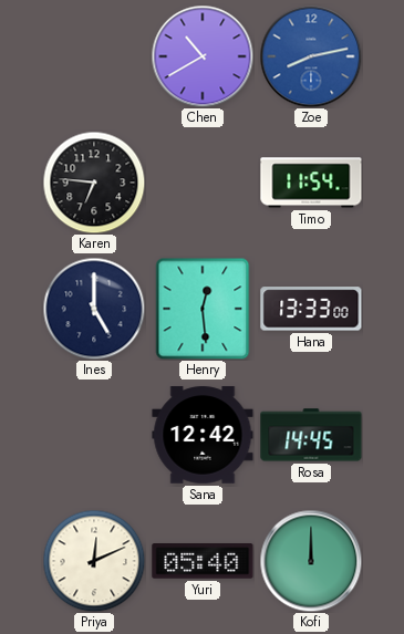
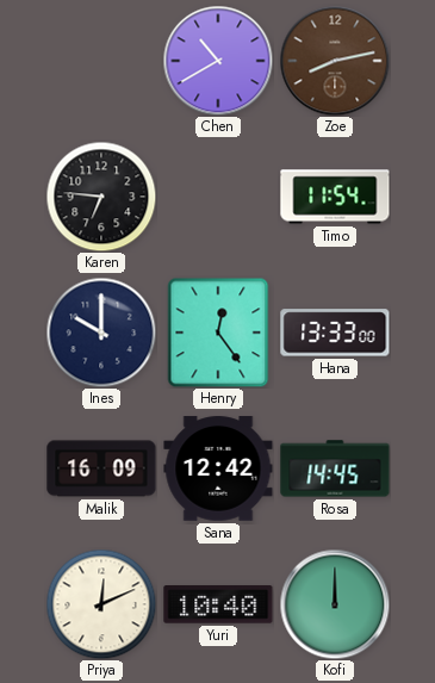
Zoe dial: blue -> brown (335, 61)
Ines: 5:00 -> 10:00 (101, 333)
Henry: 12:29 -> 12:24 (218, 333)
Malik: none -> 16:09 (101, 468)
Yuri: 05:40 -> 10:40 (218, 606)
